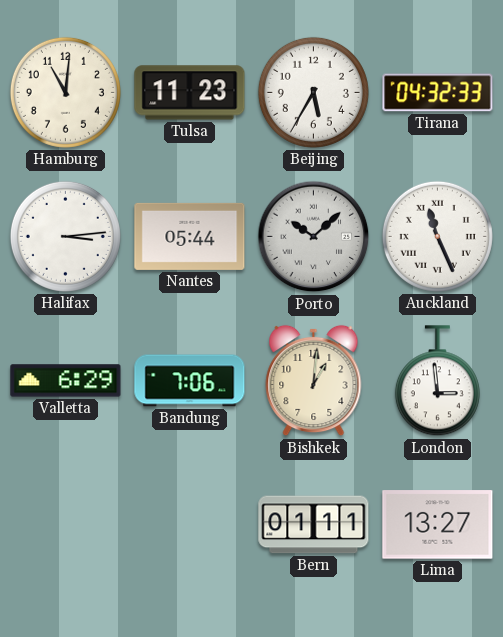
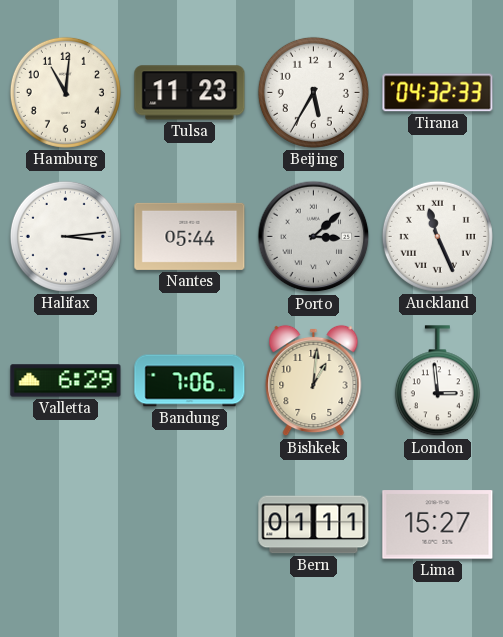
Porto: 10:08 -> 3:08 (314, 237)
Lima: 13:27 -> 15:27 (438, 525)
